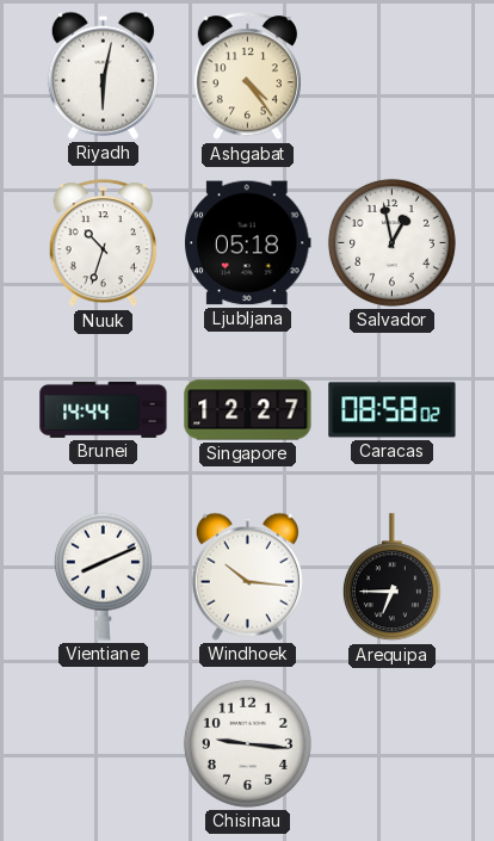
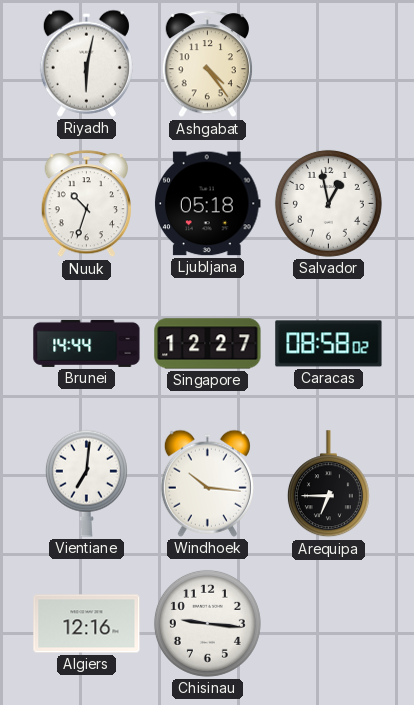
Vientiane: 8:11 -> 7:01 (86, 483)
Algiers: none -> 12:16 (87, 624)
